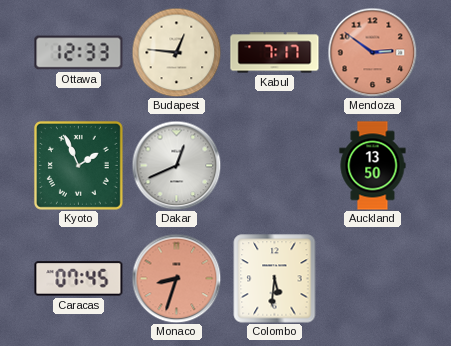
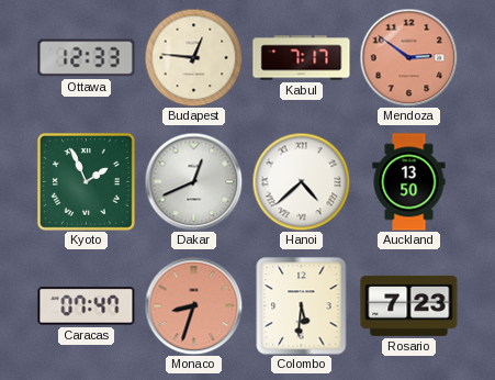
Hanoi: none -> 4:38 (301, 181)
Caracas: 07:45 -> 07:47 (87, 306)
Rosario: none -> 7:23 (409, 305)
